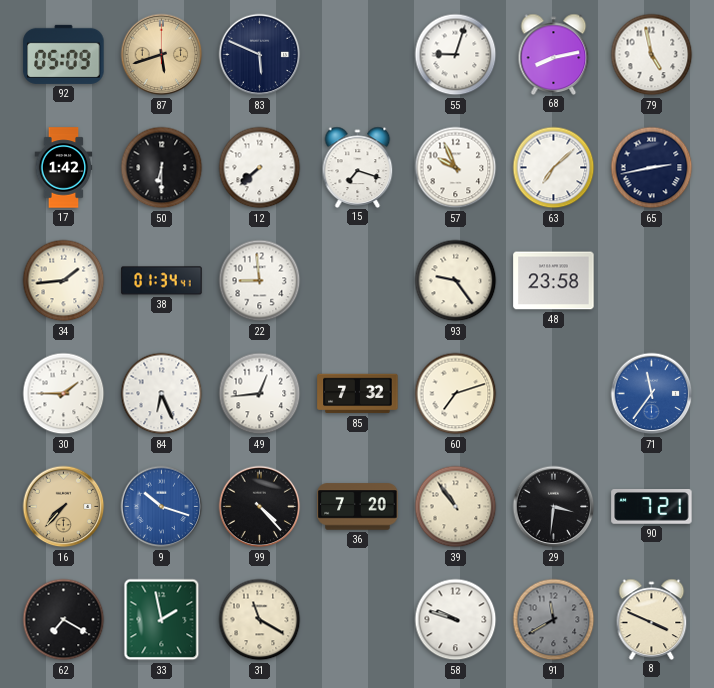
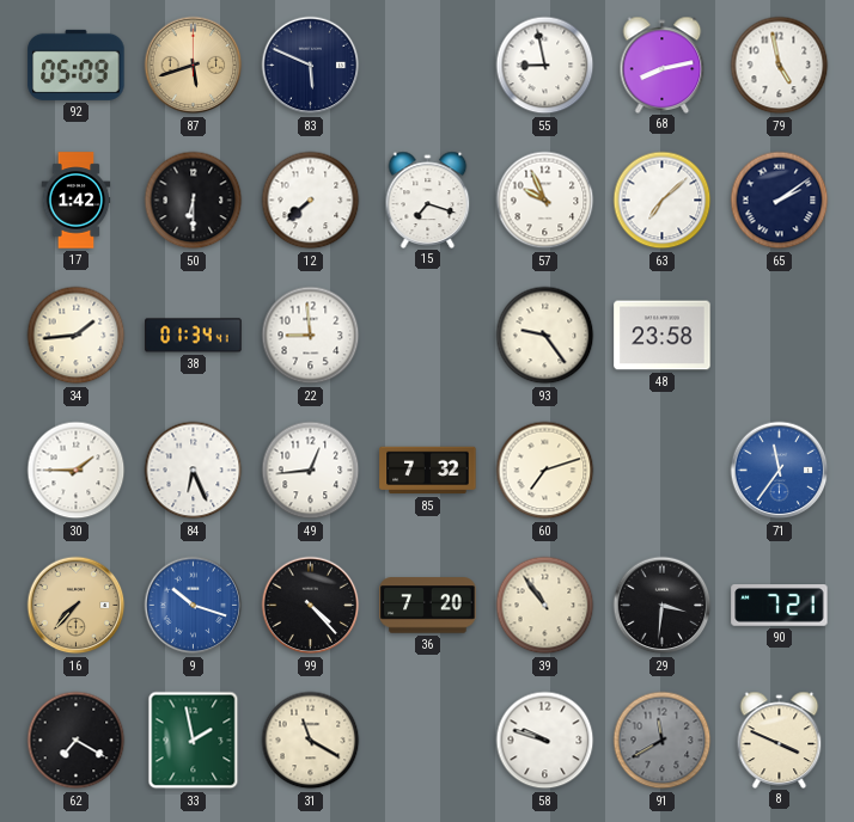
55: 9:03 -> 8:58 (545, 66)
65: 2:43 -> 2:09 (780, 201)
